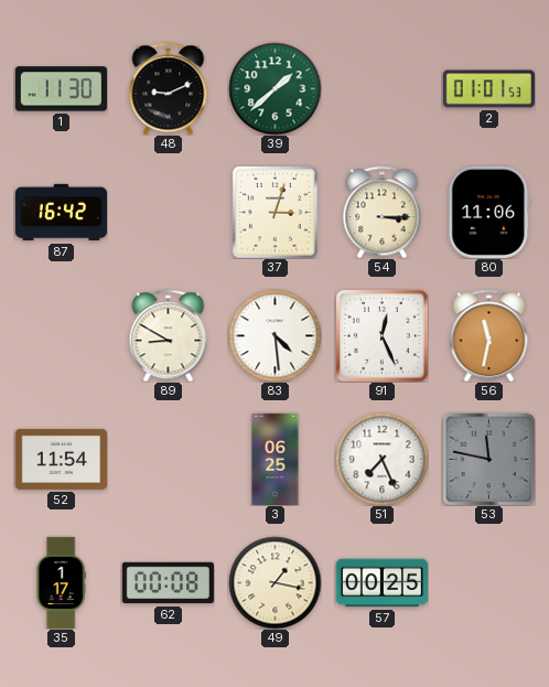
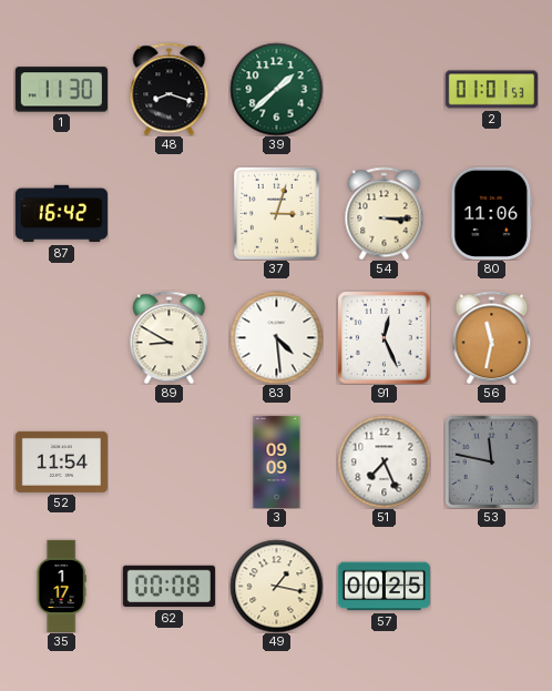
48: 9:11 -> 8:18 (170, 89)
3: 06:25 -> 09:09 (277, 461)
